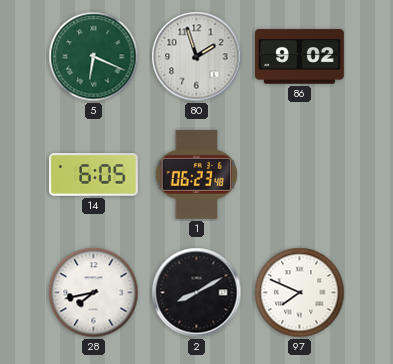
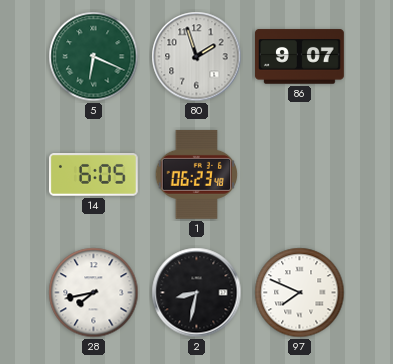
86: 9:02 -> 9:07 (300, 57)
2: 8:10 -> 8:32 (197, 293)
